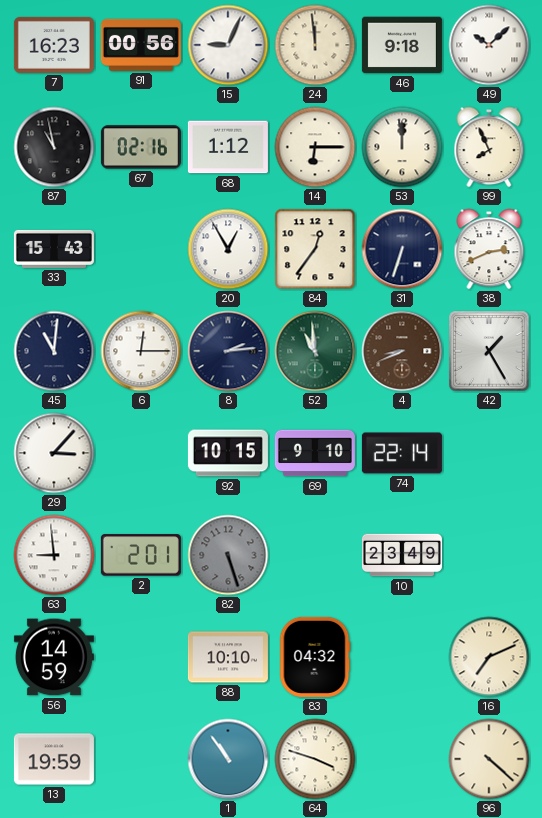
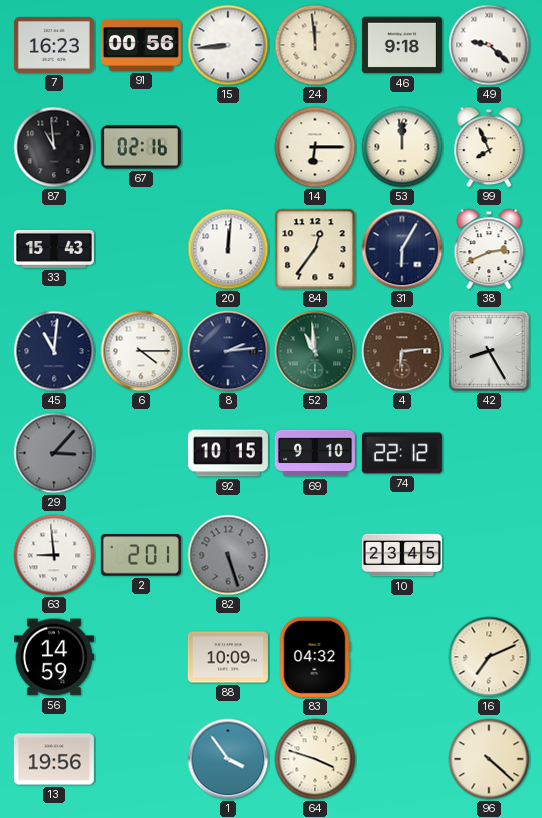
15: 9:04 -> 8:44 (228, 45)
49: 10:08 -> 9:22 (489, 45)
87: 10:58 -> 10:59 (54, 147)
68: 1:12 -> none (228, 147)
20: 12:55 -> 12:01 (228, 249)
31: 6:33 -> 6:05 (402, 249)
6: 12:15 -> 4:15 (141, 351)
4: 8:41 -> 6:14 (402, 351)
42: 1:25 -> 8:25 (489, 351)
29 dial: white -> grey (54, 453)
74: 22:14 -> 22:12 (402, 453)
10: 23:49 -> 23:45 (402, 555)
88: 10:10 -> 10:09 (228, 657)
13: 19:59 -> 19:56 (54, 759)
1: 10:54 -> 3:54 (228, 759)
